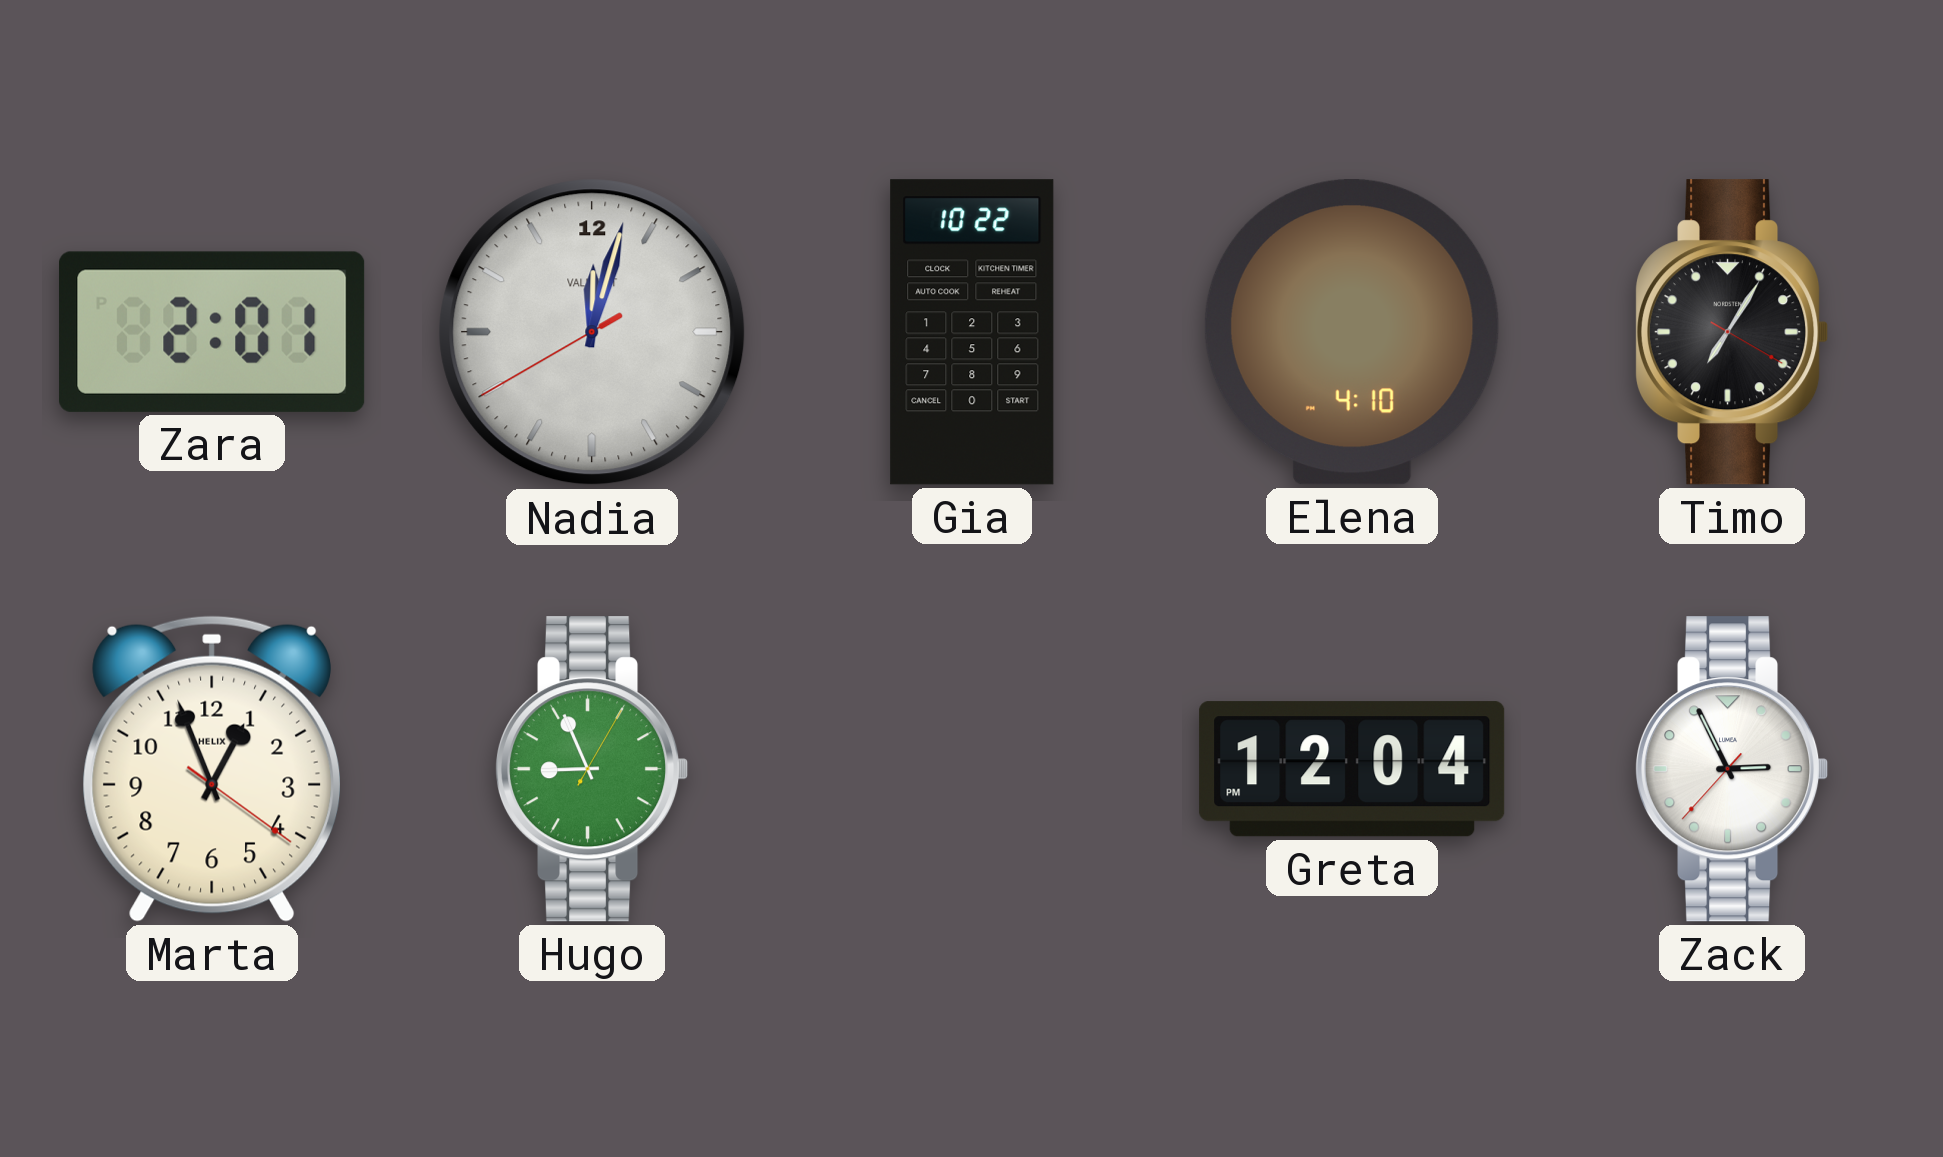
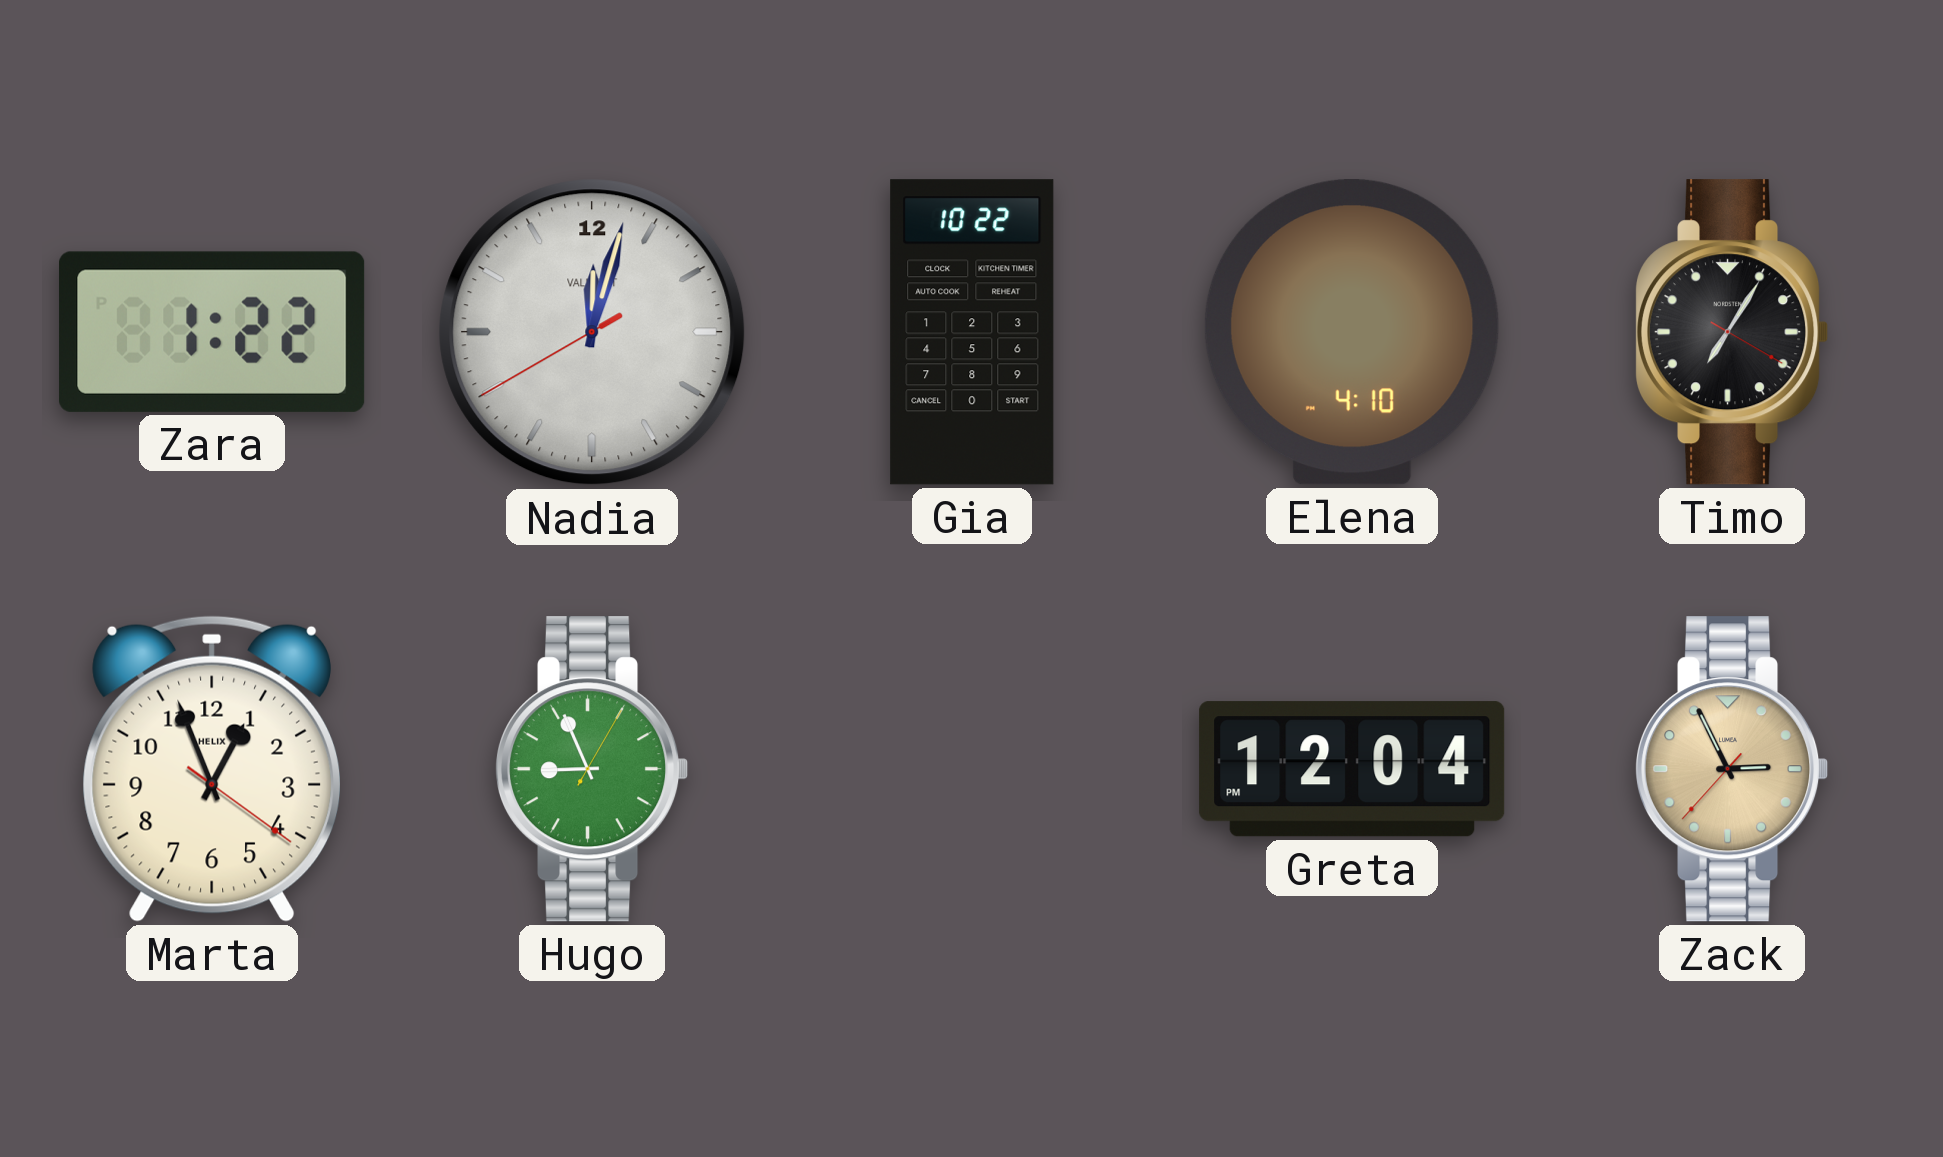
Zara: 2:01 -> 1:22 (212, 332)
Zack dial: white -> champagne (1733, 769)
